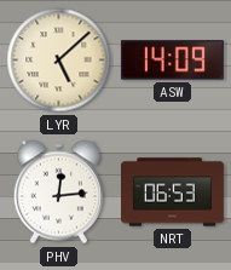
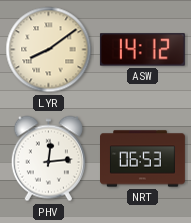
LYR: 5:08 -> 8:09 (49, 50)
ASW: 14:09 -> 14:12 (142, 50)
